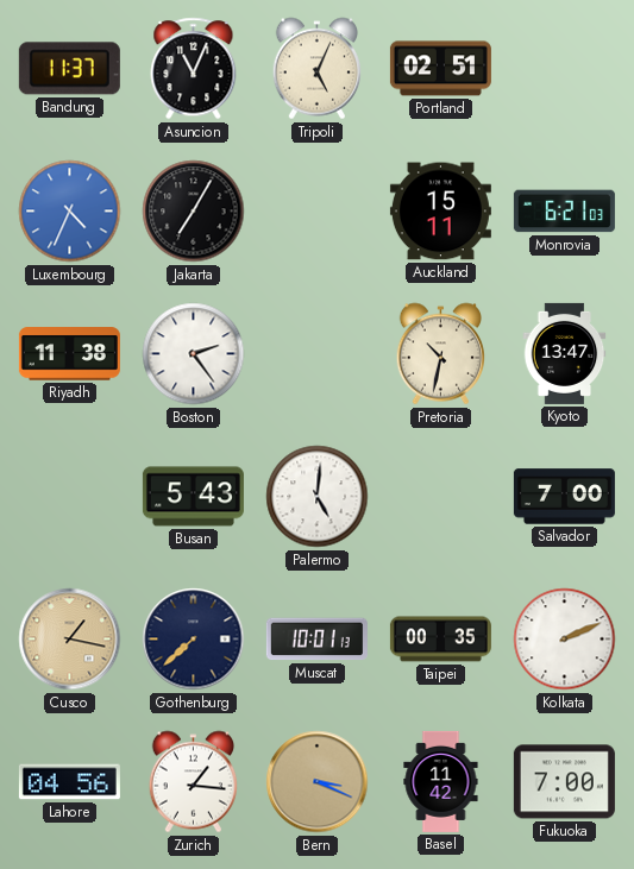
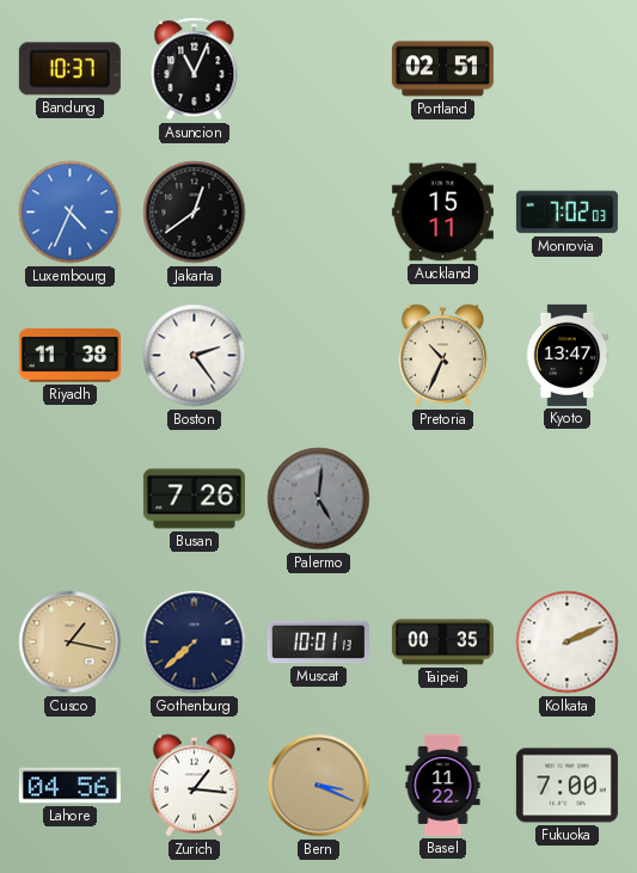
Bandung: 11:37 -> 10:37 (69, 69)
Tripoli: 5:04 -> none (316, 69)
Jakarta: 7:05 -> 12:39 (195, 213)
Monrovia: 6:21 -> 7:02 (566, 213)
Pretoria: 10:32 -> 10:34 (442, 356)
Busan: 5:43 -> 7:26 (194, 499)
Palermo dial: white -> grey (319, 499)
Salvador: 7:00 -> none (564, 497)
Basel: 11:42 -> 11:22 (443, 785)
